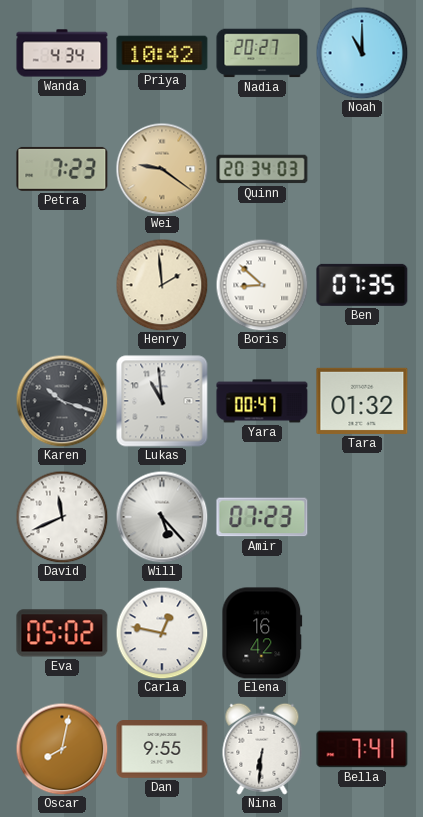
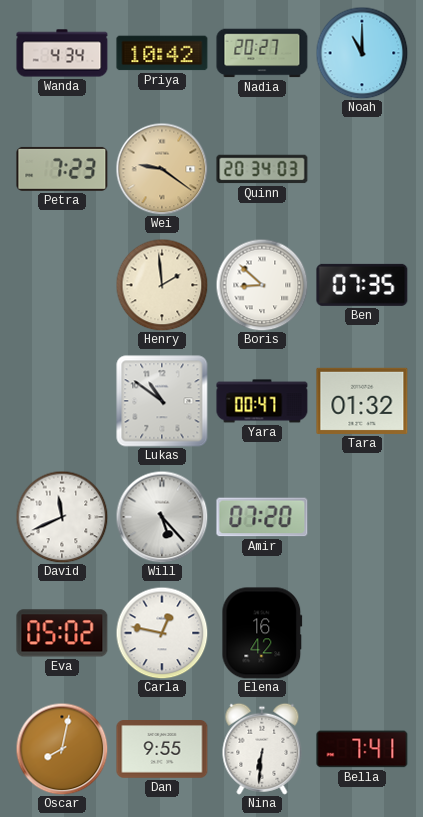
Karen: 10:18 -> none (62, 401)
Lukas: 10:59 -> 10:51 (162, 401)
Amir: 07:23 -> 07:20 (262, 517)
